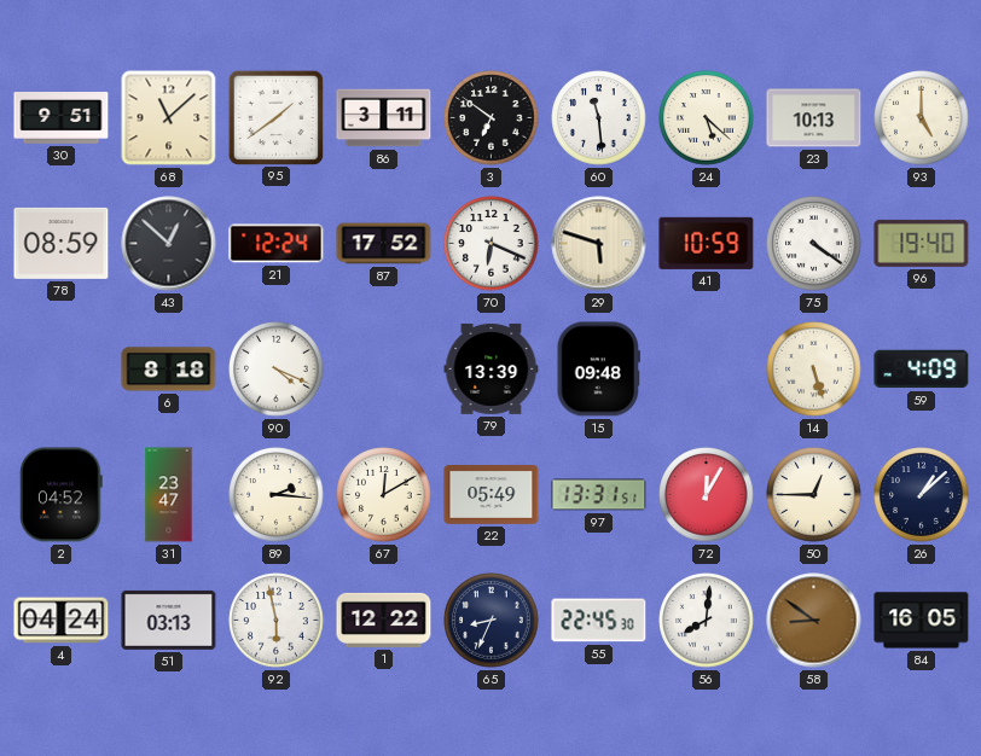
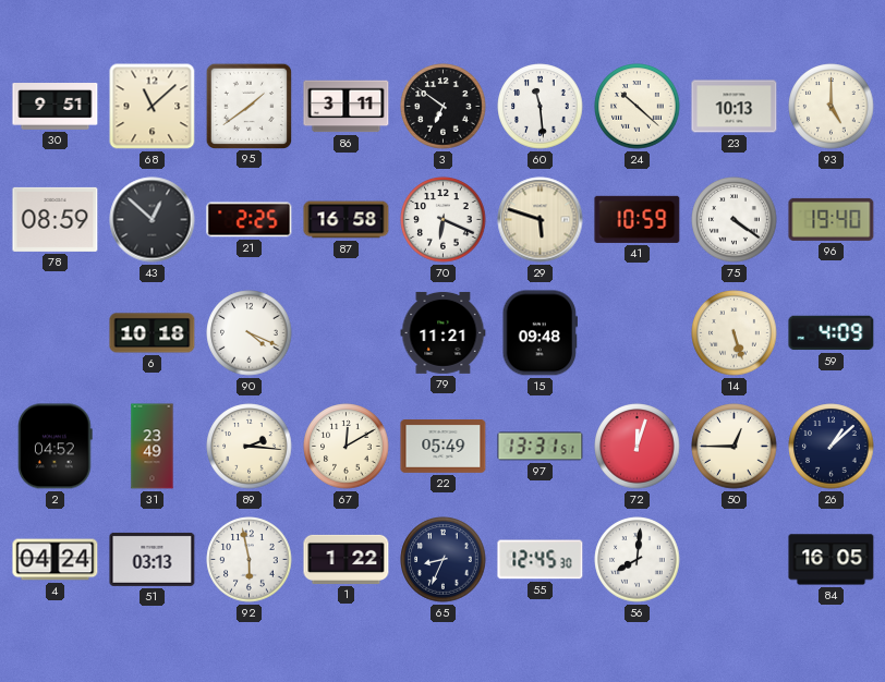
24: 5:22 -> 10:22 (638, 107)
21: 12:24 -> 2:25 (250, 220)
87: 17:52 -> 16:58 (347, 220)
6: 8:18 -> 10:18 (153, 333)
79: 13:39 -> 11:21 (444, 332)
31: 23:47 -> 23:49 (153, 447)
72: 12:05 -> 12:03 (638, 447)
1: 12:22 -> 1:22 (347, 559)
55: 22:45 -> 12:45 (541, 560)
58: 8:51 -> none (814, 621)
